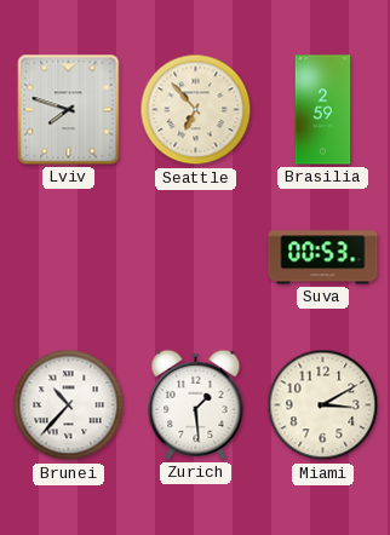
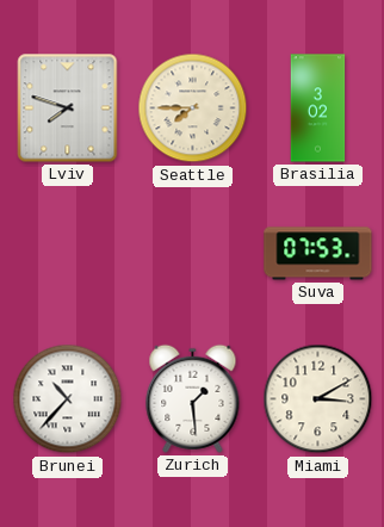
Seattle: 6:53 -> 7:45 (193, 108)
Brasilia: 2:59 -> 3:02 (318, 108)
Suva: 00:53 -> 07:53 (318, 254)
